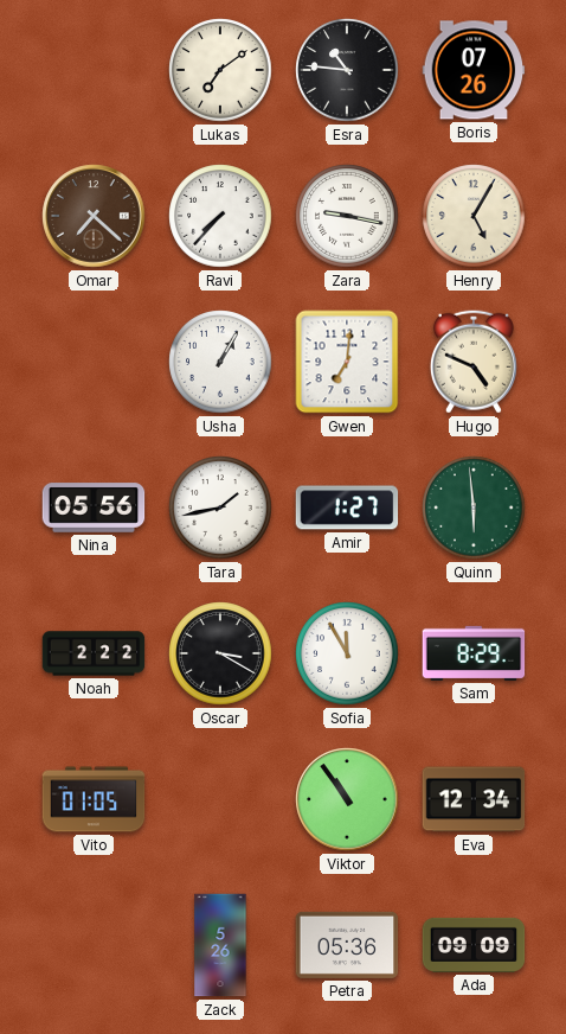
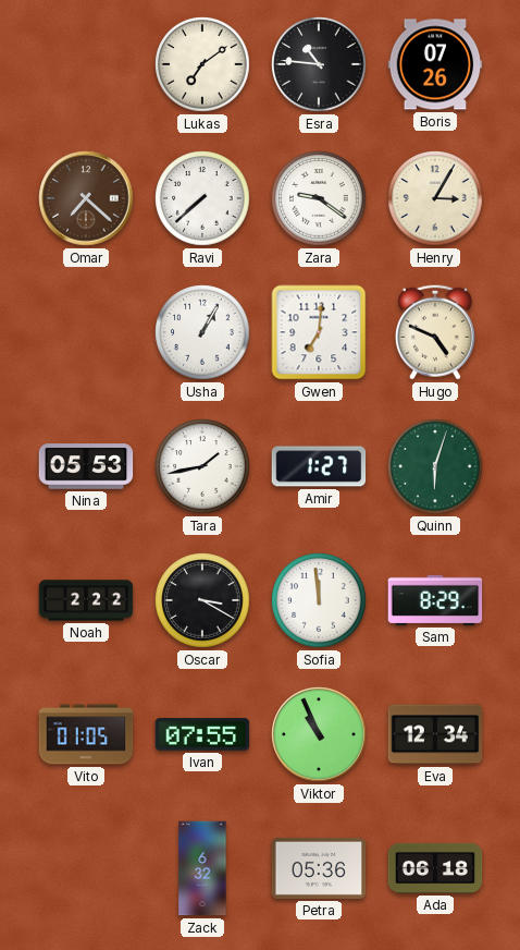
Ravi: 7:37 -> 7:38 (202, 198)
Zara: 9:17 -> 9:21 (319, 198)
Henry: 5:05 -> 3:05 (435, 198)
Nina: 05:56 -> 05:53 (86, 466)
Quinn: 5:59 -> 6:03 (435, 466)
Sofia: 11:55 -> 11:59 (319, 600)
Ivan: none -> 07:55 (202, 734)
Viktor: 10:54 -> 10:56 (319, 734)
Zack: 5:26 -> 6:32 (202, 868)
Ada: 09:09 -> 06:18 (435, 868)
